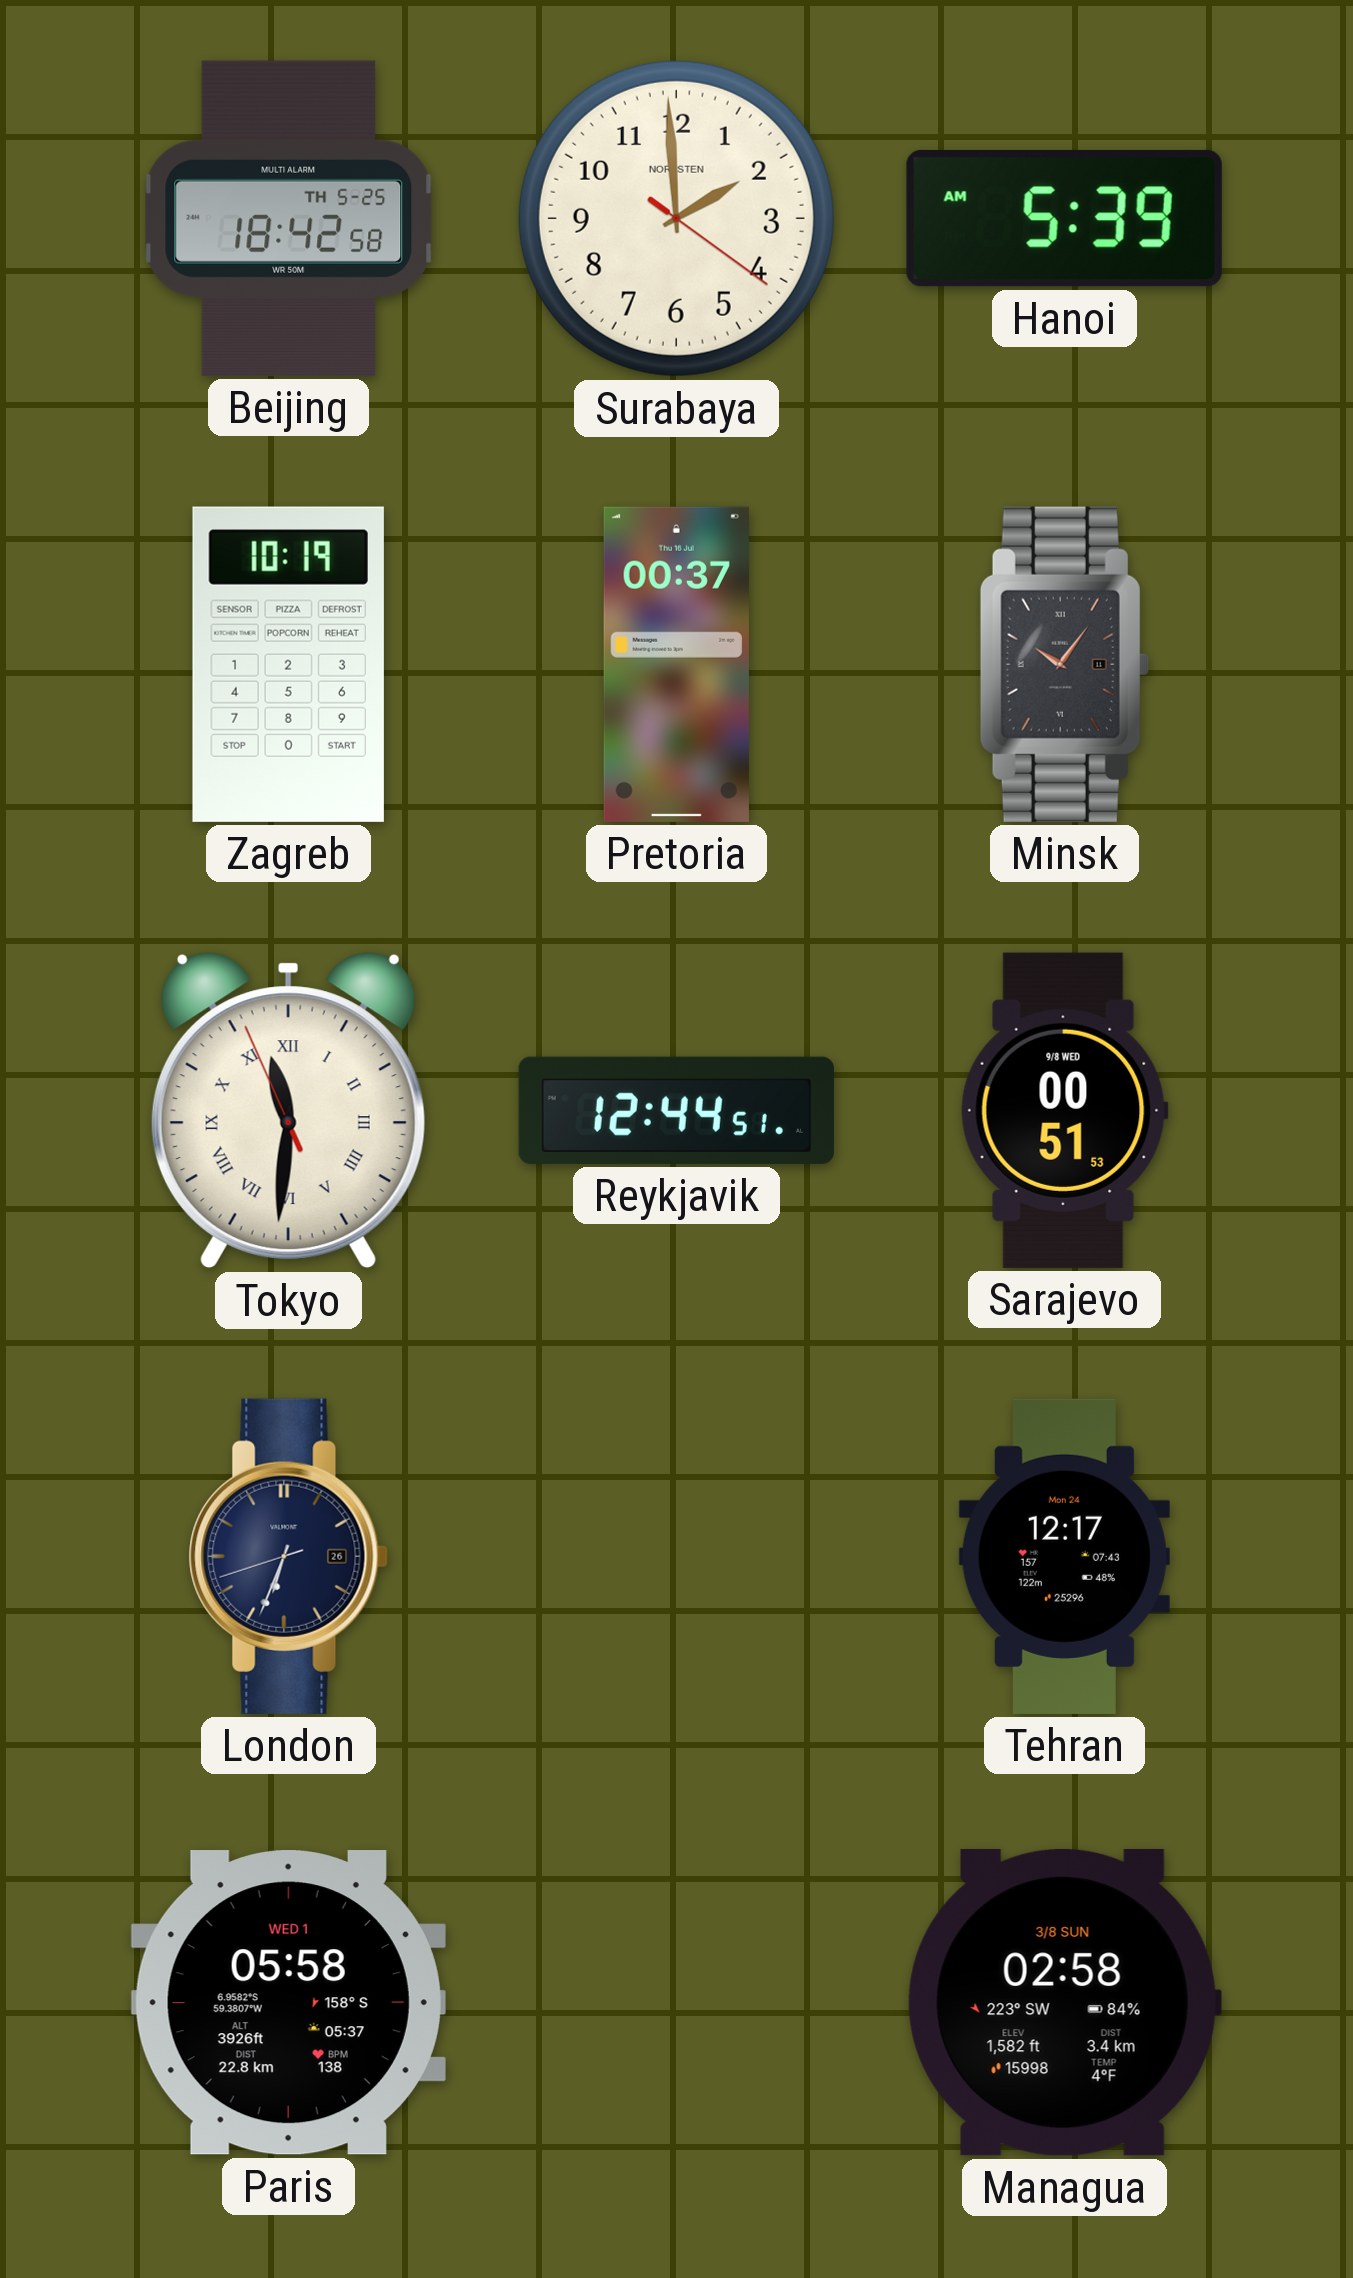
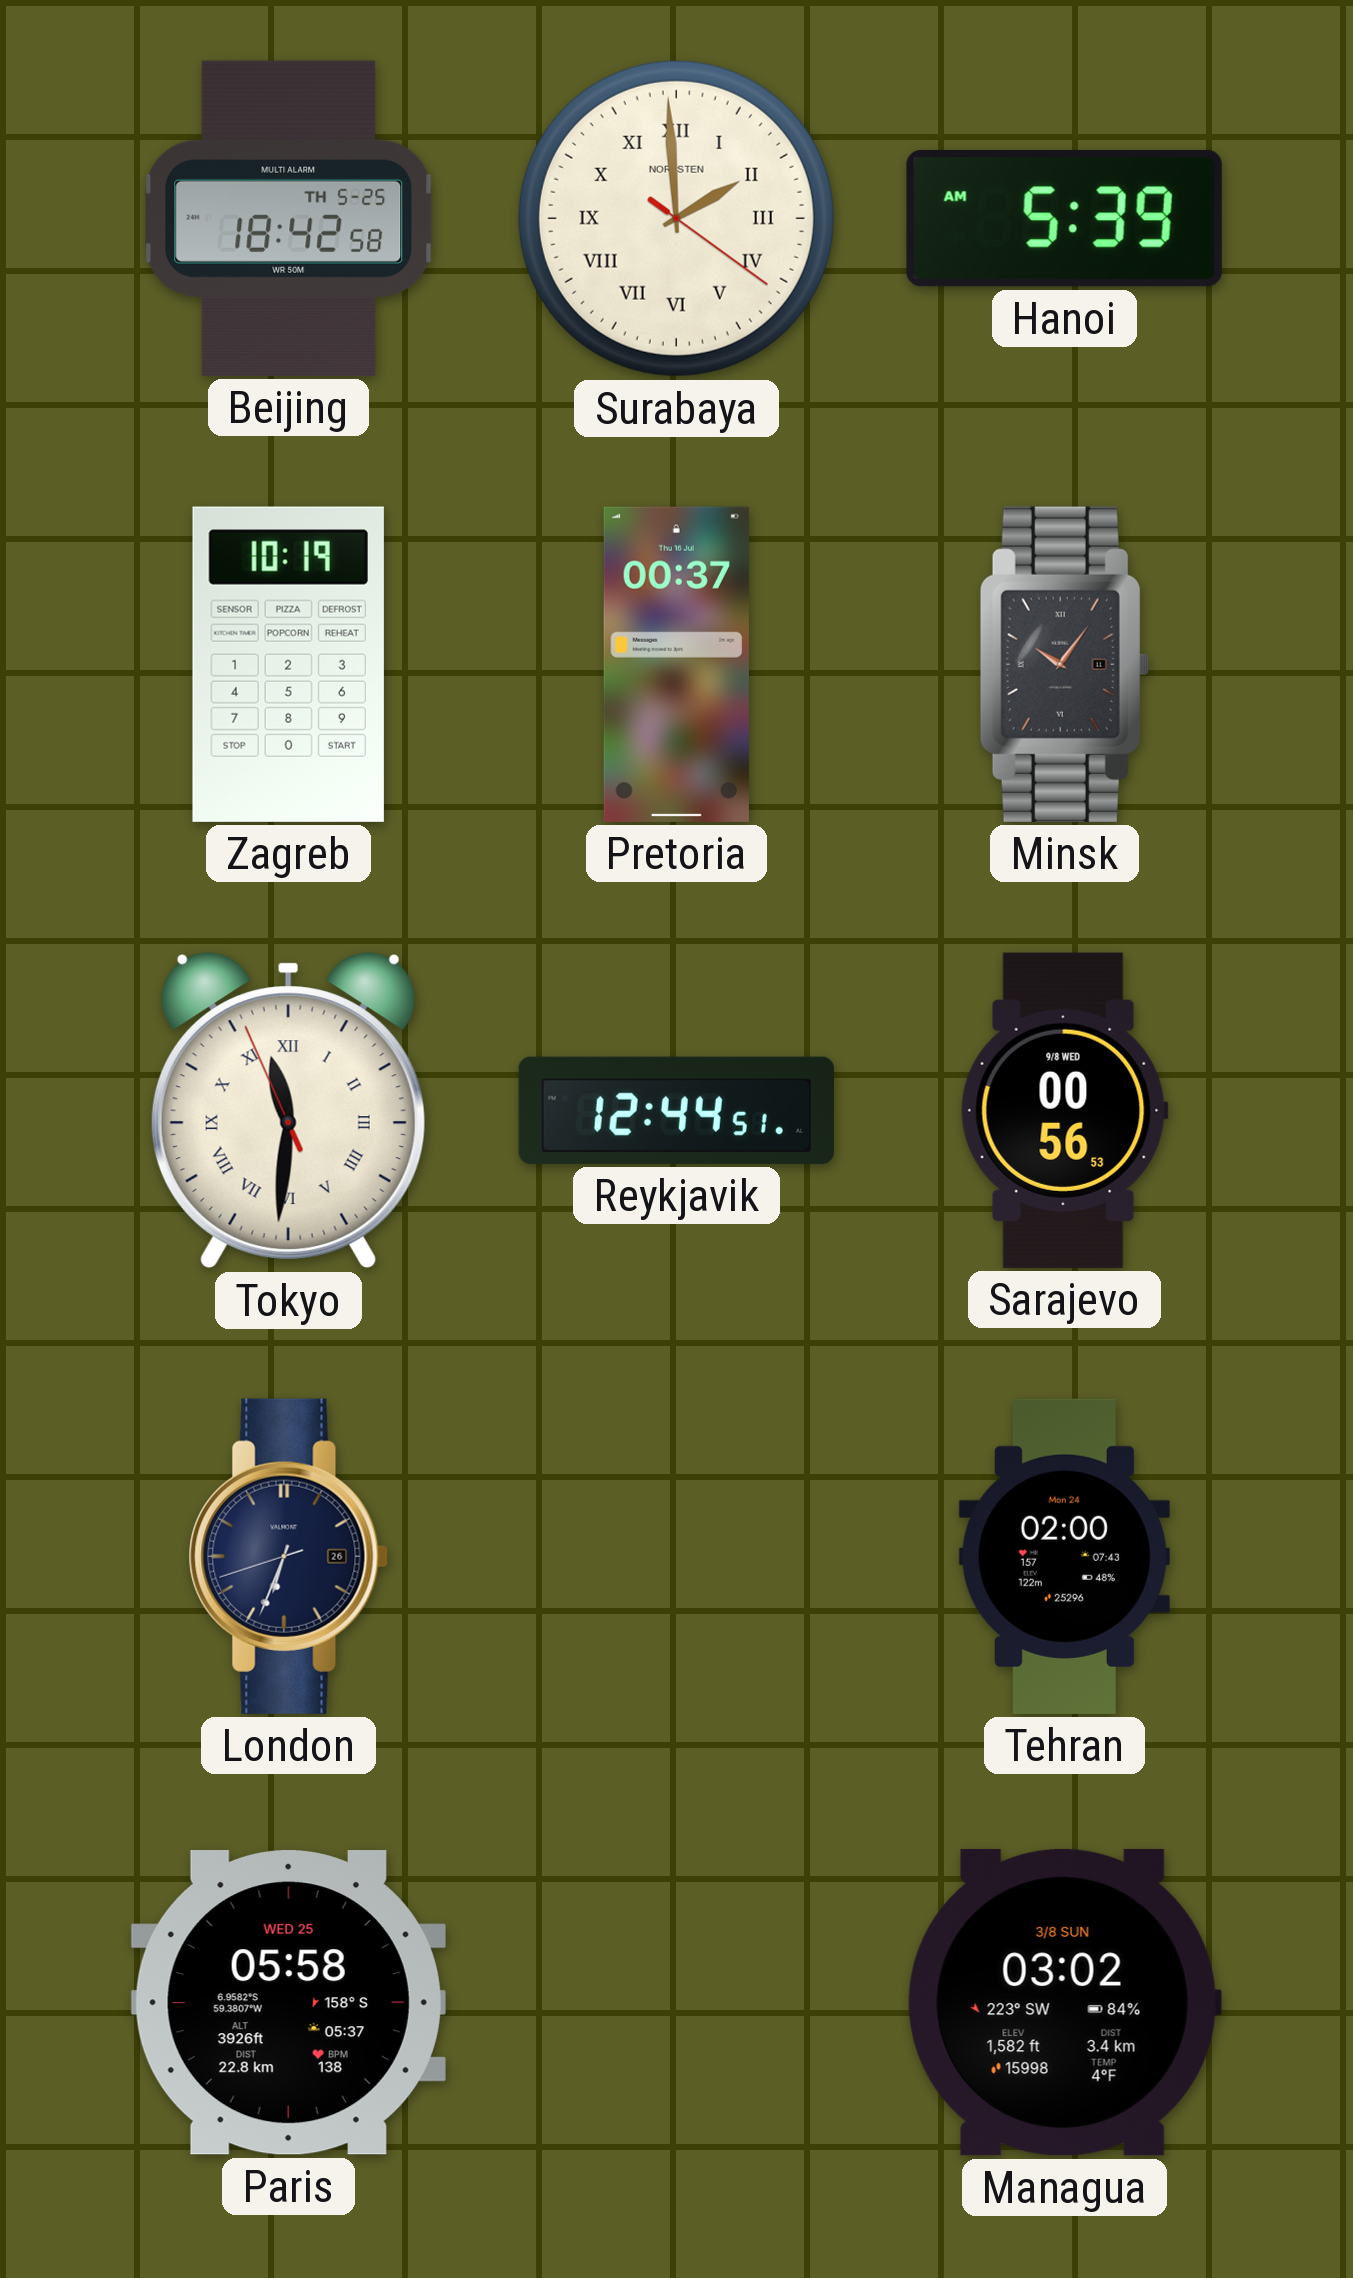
Surabaya numerals: Arabic -> Roman (676, 218)
Sarajevo: 00:51 -> 00:56 (1064, 1110)
Tehran: 12:17 -> 02:00 (1064, 1556)
Paris date: WED 1 -> WED 25 (288, 2003)
Managua: 02:58 -> 03:02 (1064, 2002)
